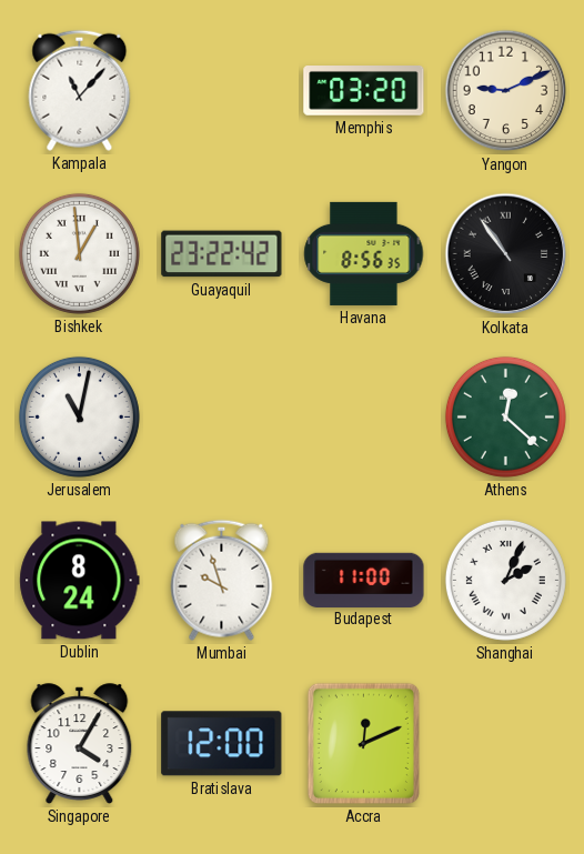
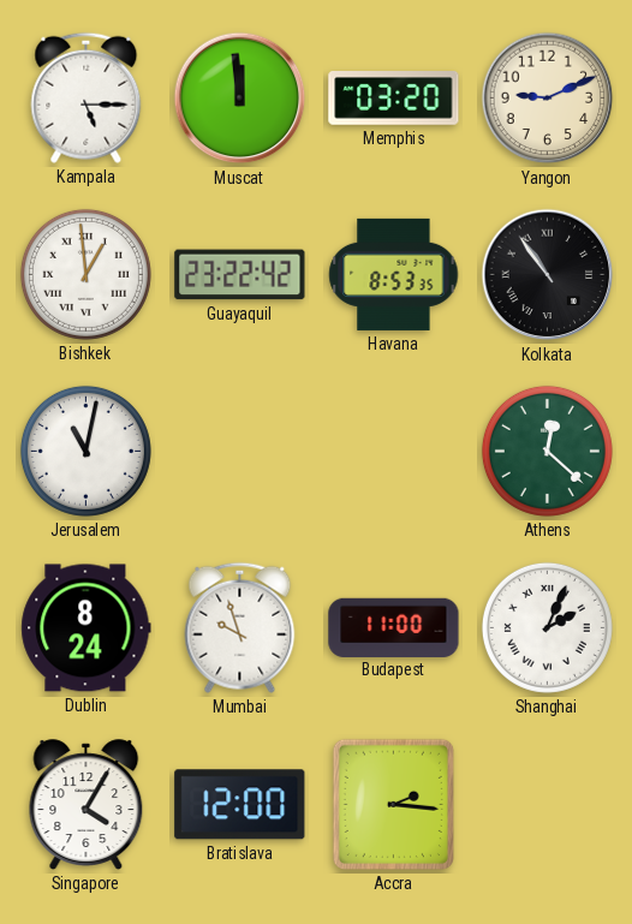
Kampala: 11:07 -> 5:15 (87, 97)
Muscat: none -> 11:59 (240, 99)
Havana: 8:56 -> 8:53 (394, 274)
Accra: 12:11 -> 2:16 (393, 804)
